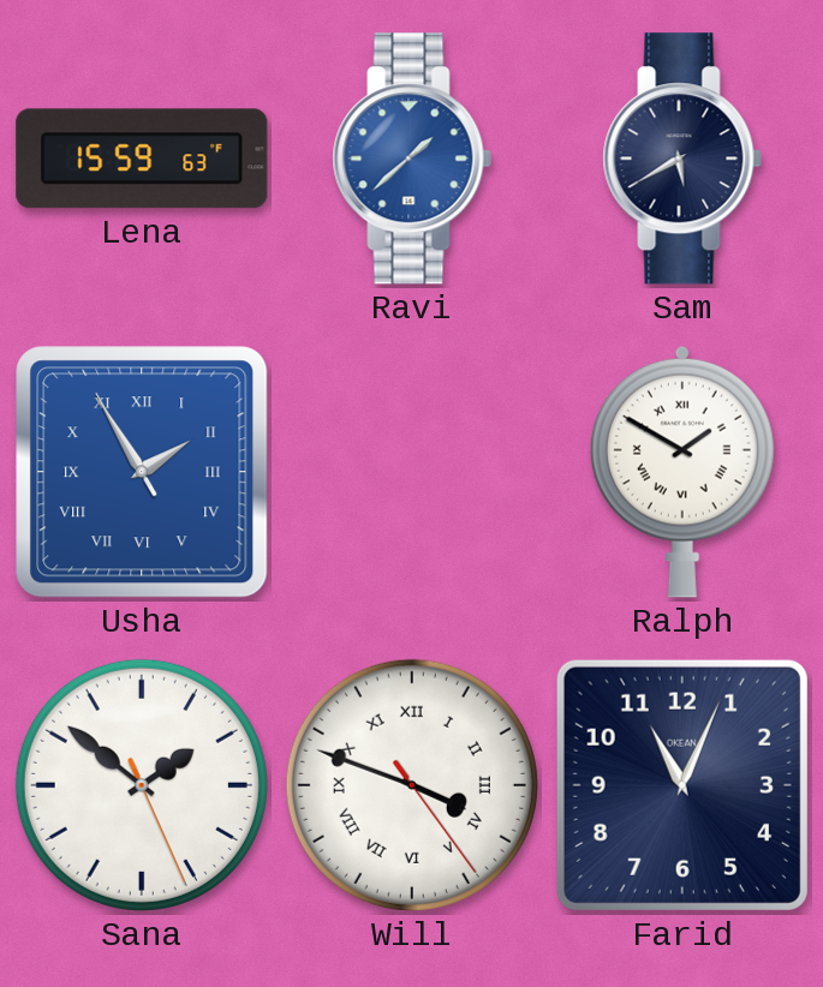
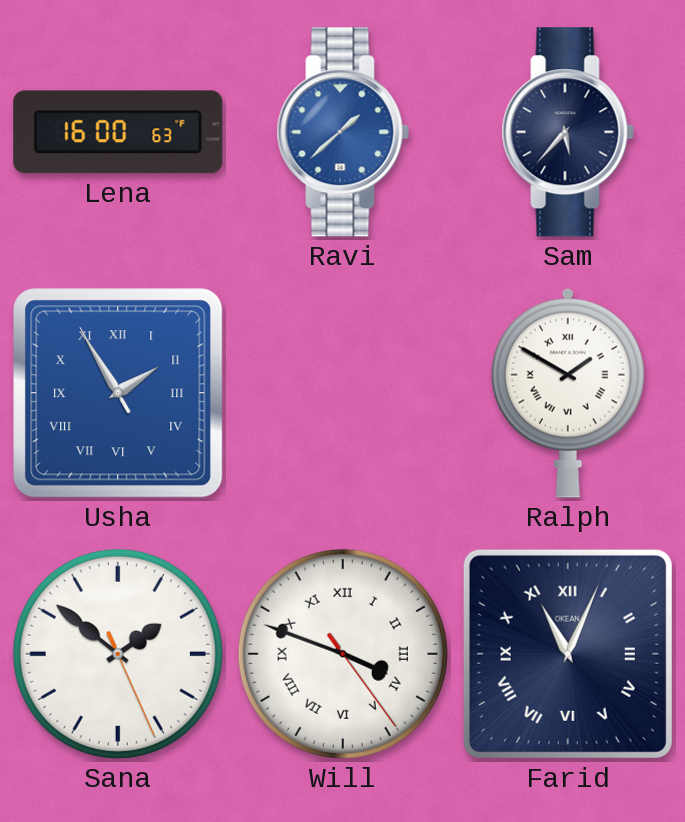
Lena: 15:59 -> 16:00 (118, 132)
Sam: 5:40 -> 5:37 (568, 132)
Farid numerals: Arabic -> Roman (568, 654)
